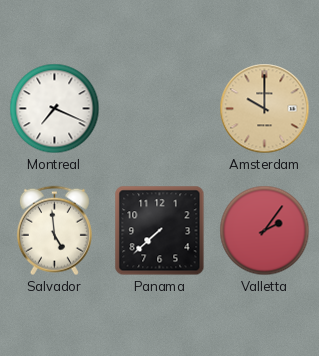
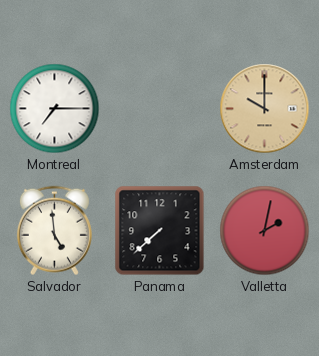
Montreal: 7:19 -> 7:15 (55, 109)
Valletta: 2:06 -> 2:02 (265, 231)
